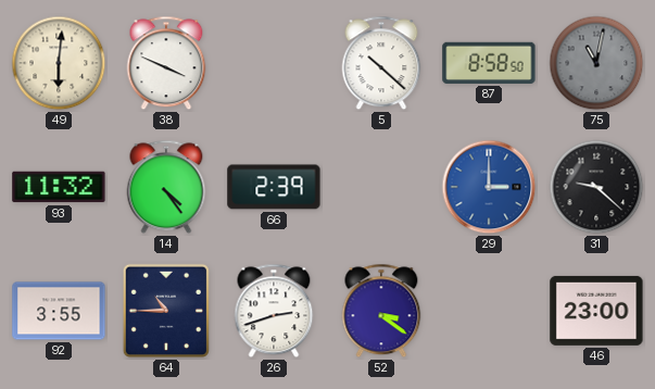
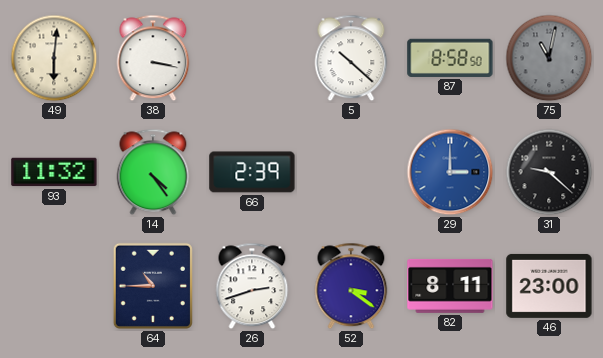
38: 3:49 -> 3:17 (153, 58)
92: 3:55 -> none (59, 311)
82: none -> 8:11 (450, 286)
